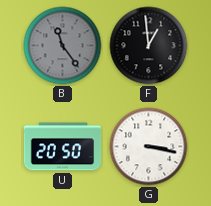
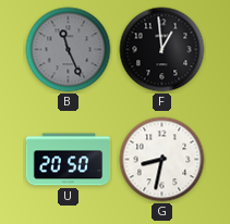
B: 11:24 -> 11:26 (69, 50)
G: 3:17 -> 8:32 (162, 160)
